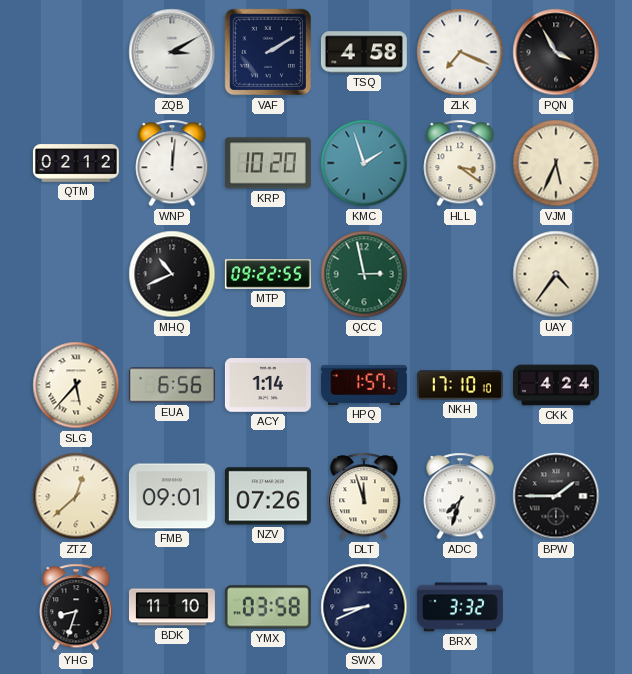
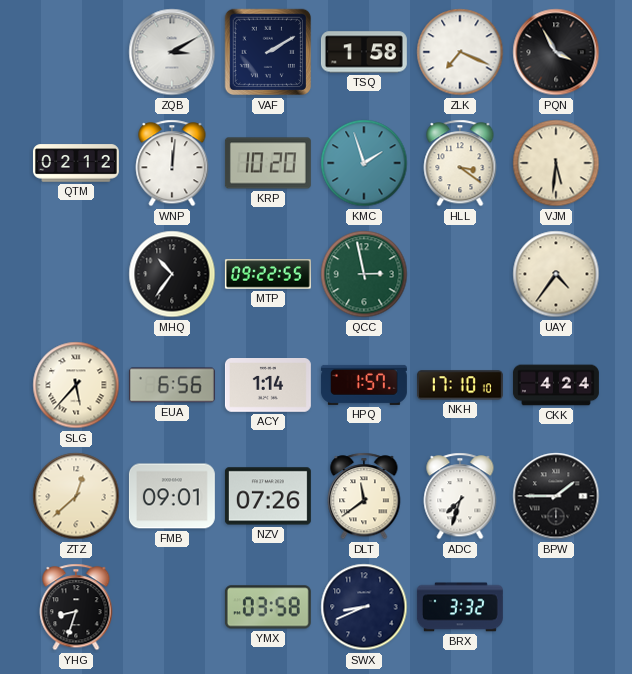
TSQ: 4:58 -> 1:58 (364, 52)
VJM: 5:34 -> 5:31 (556, 163)
MHQ: 10:41 -> 10:36 (172, 274)
DLT: 11:57 -> 11:39 (364, 496)
BDK: 11:10 -> none (172, 607)
